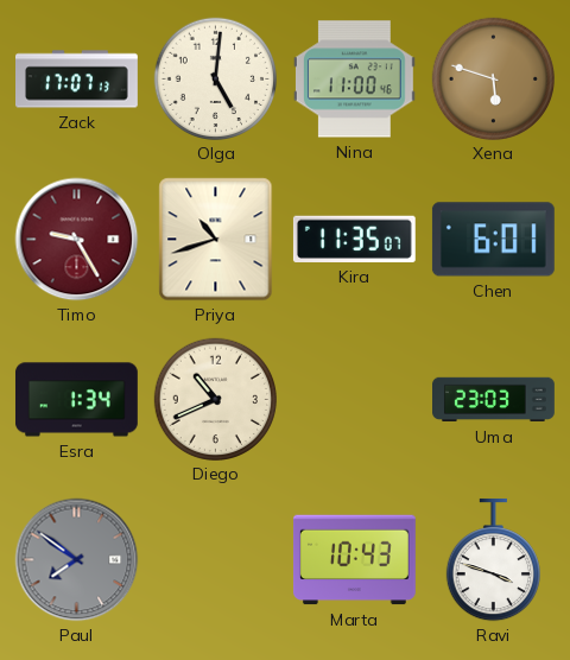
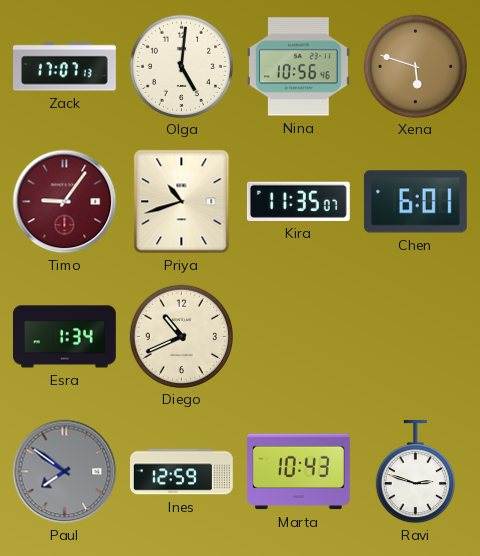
Nina: 11:00 -> 10:56 (298, 67)
Timo: 9:25 -> 9:06 (65, 202)
Uma: 23:03 -> none (494, 400)
Ines: none -> 12:59 (182, 472)
Ravi: 3:48 -> 2:48 (415, 472)
